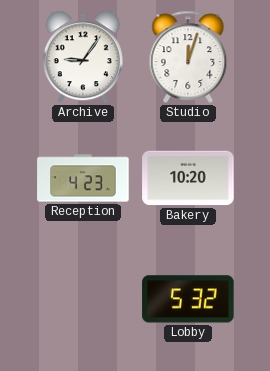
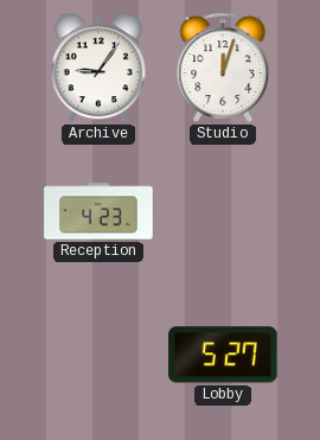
Bakery: 10:20 -> none (188, 178)
Lobby: 5:32 -> 5:27 (223, 355)
